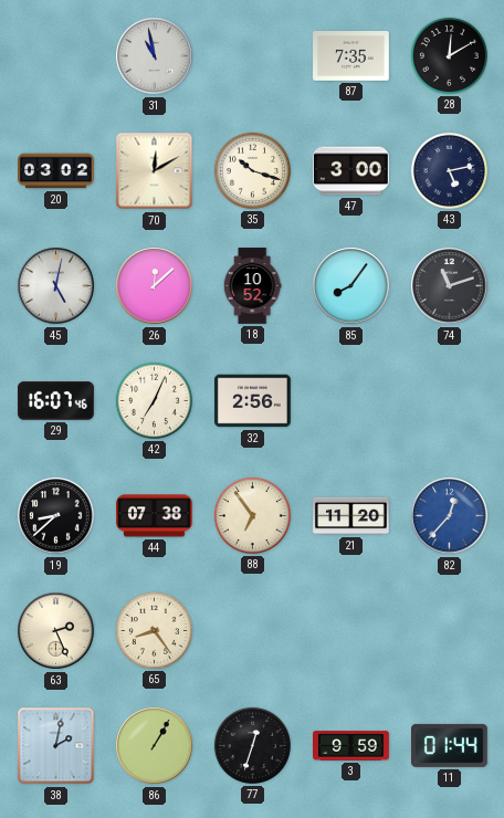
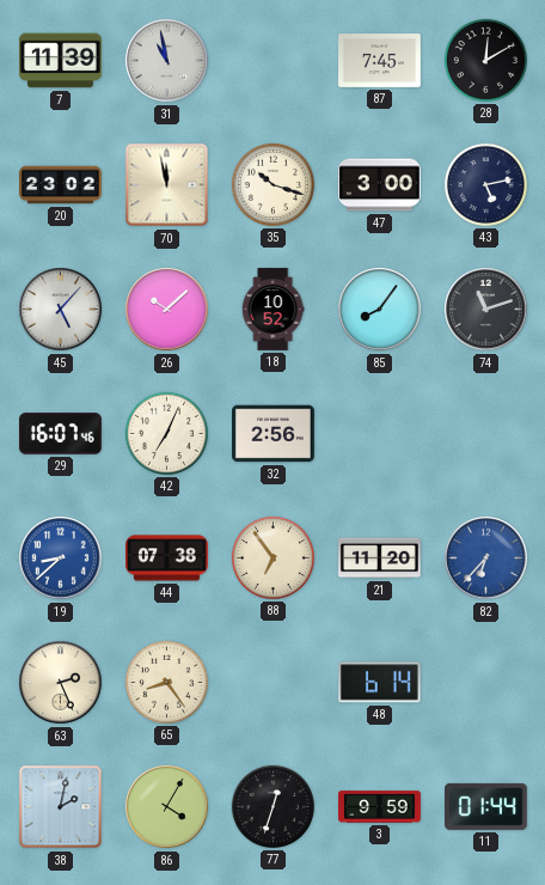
7: none -> 11:39 (61, 61)
87: 7:35 -> 7:45 (380, 61)
20: 03:02 -> 23:02 (61, 185)
70: 12:10 -> 11:58 (167, 185)
45: 5:02 -> 5:07 (61, 310)
26: 12:08 -> 10:08 (167, 310)
19 dial: black -> blue (61, 559)
82: 12:37 -> 6:37 (486, 559)
48: none -> 6:14 (379, 683)
86: 1:05 -> 4:05 (167, 807)
